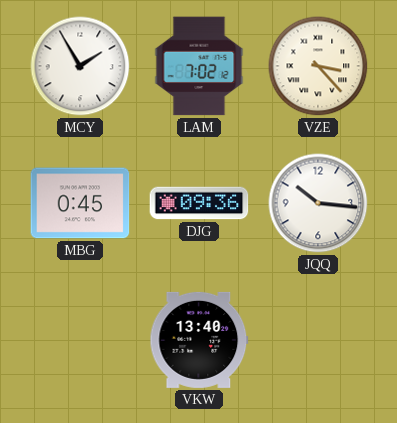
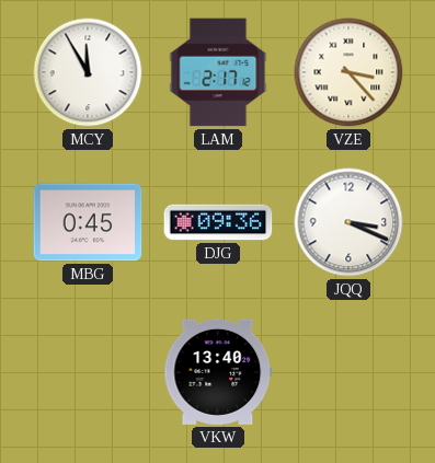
MCY: 1:55 -> 11:55 (88, 72)
LAM: 7:02 -> 2:17 (218, 72)
JQQ: 10:16 -> 3:19 (348, 222)
